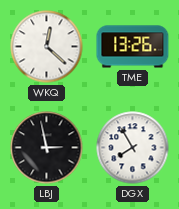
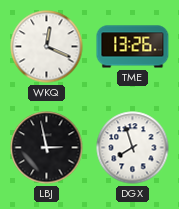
WKQ: 12:22 -> 12:19 (47, 47)
DGX: 7:55 -> 7:57 (133, 148)
